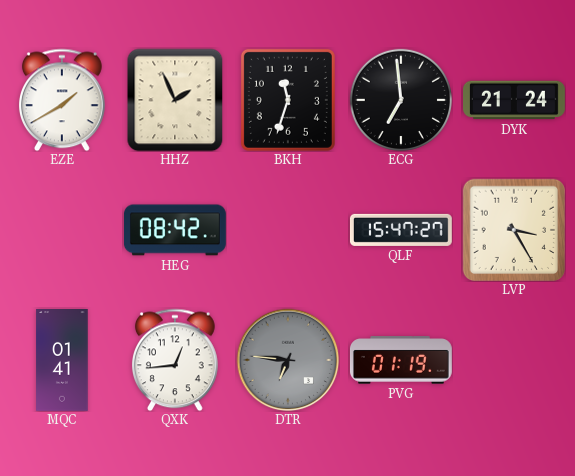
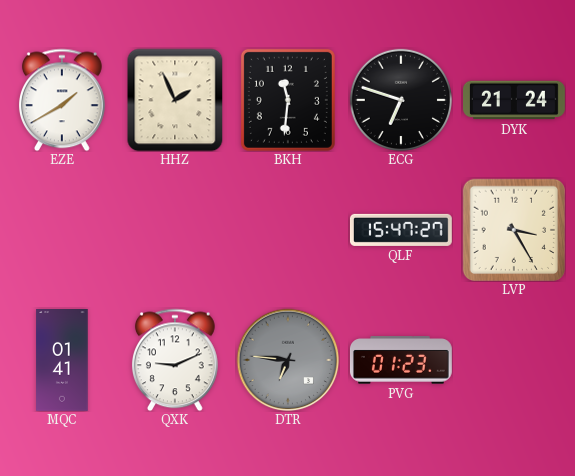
BKH: 11:33 -> 11:31 (288, 100)
ECG: 6:59 -> 6:48 (401, 100)
HEG: 08:42 -> none (175, 230)
QXK: 12:44 -> 9:11 (175, 360)
PVG: 01:19 -> 01:23 (401, 360)
